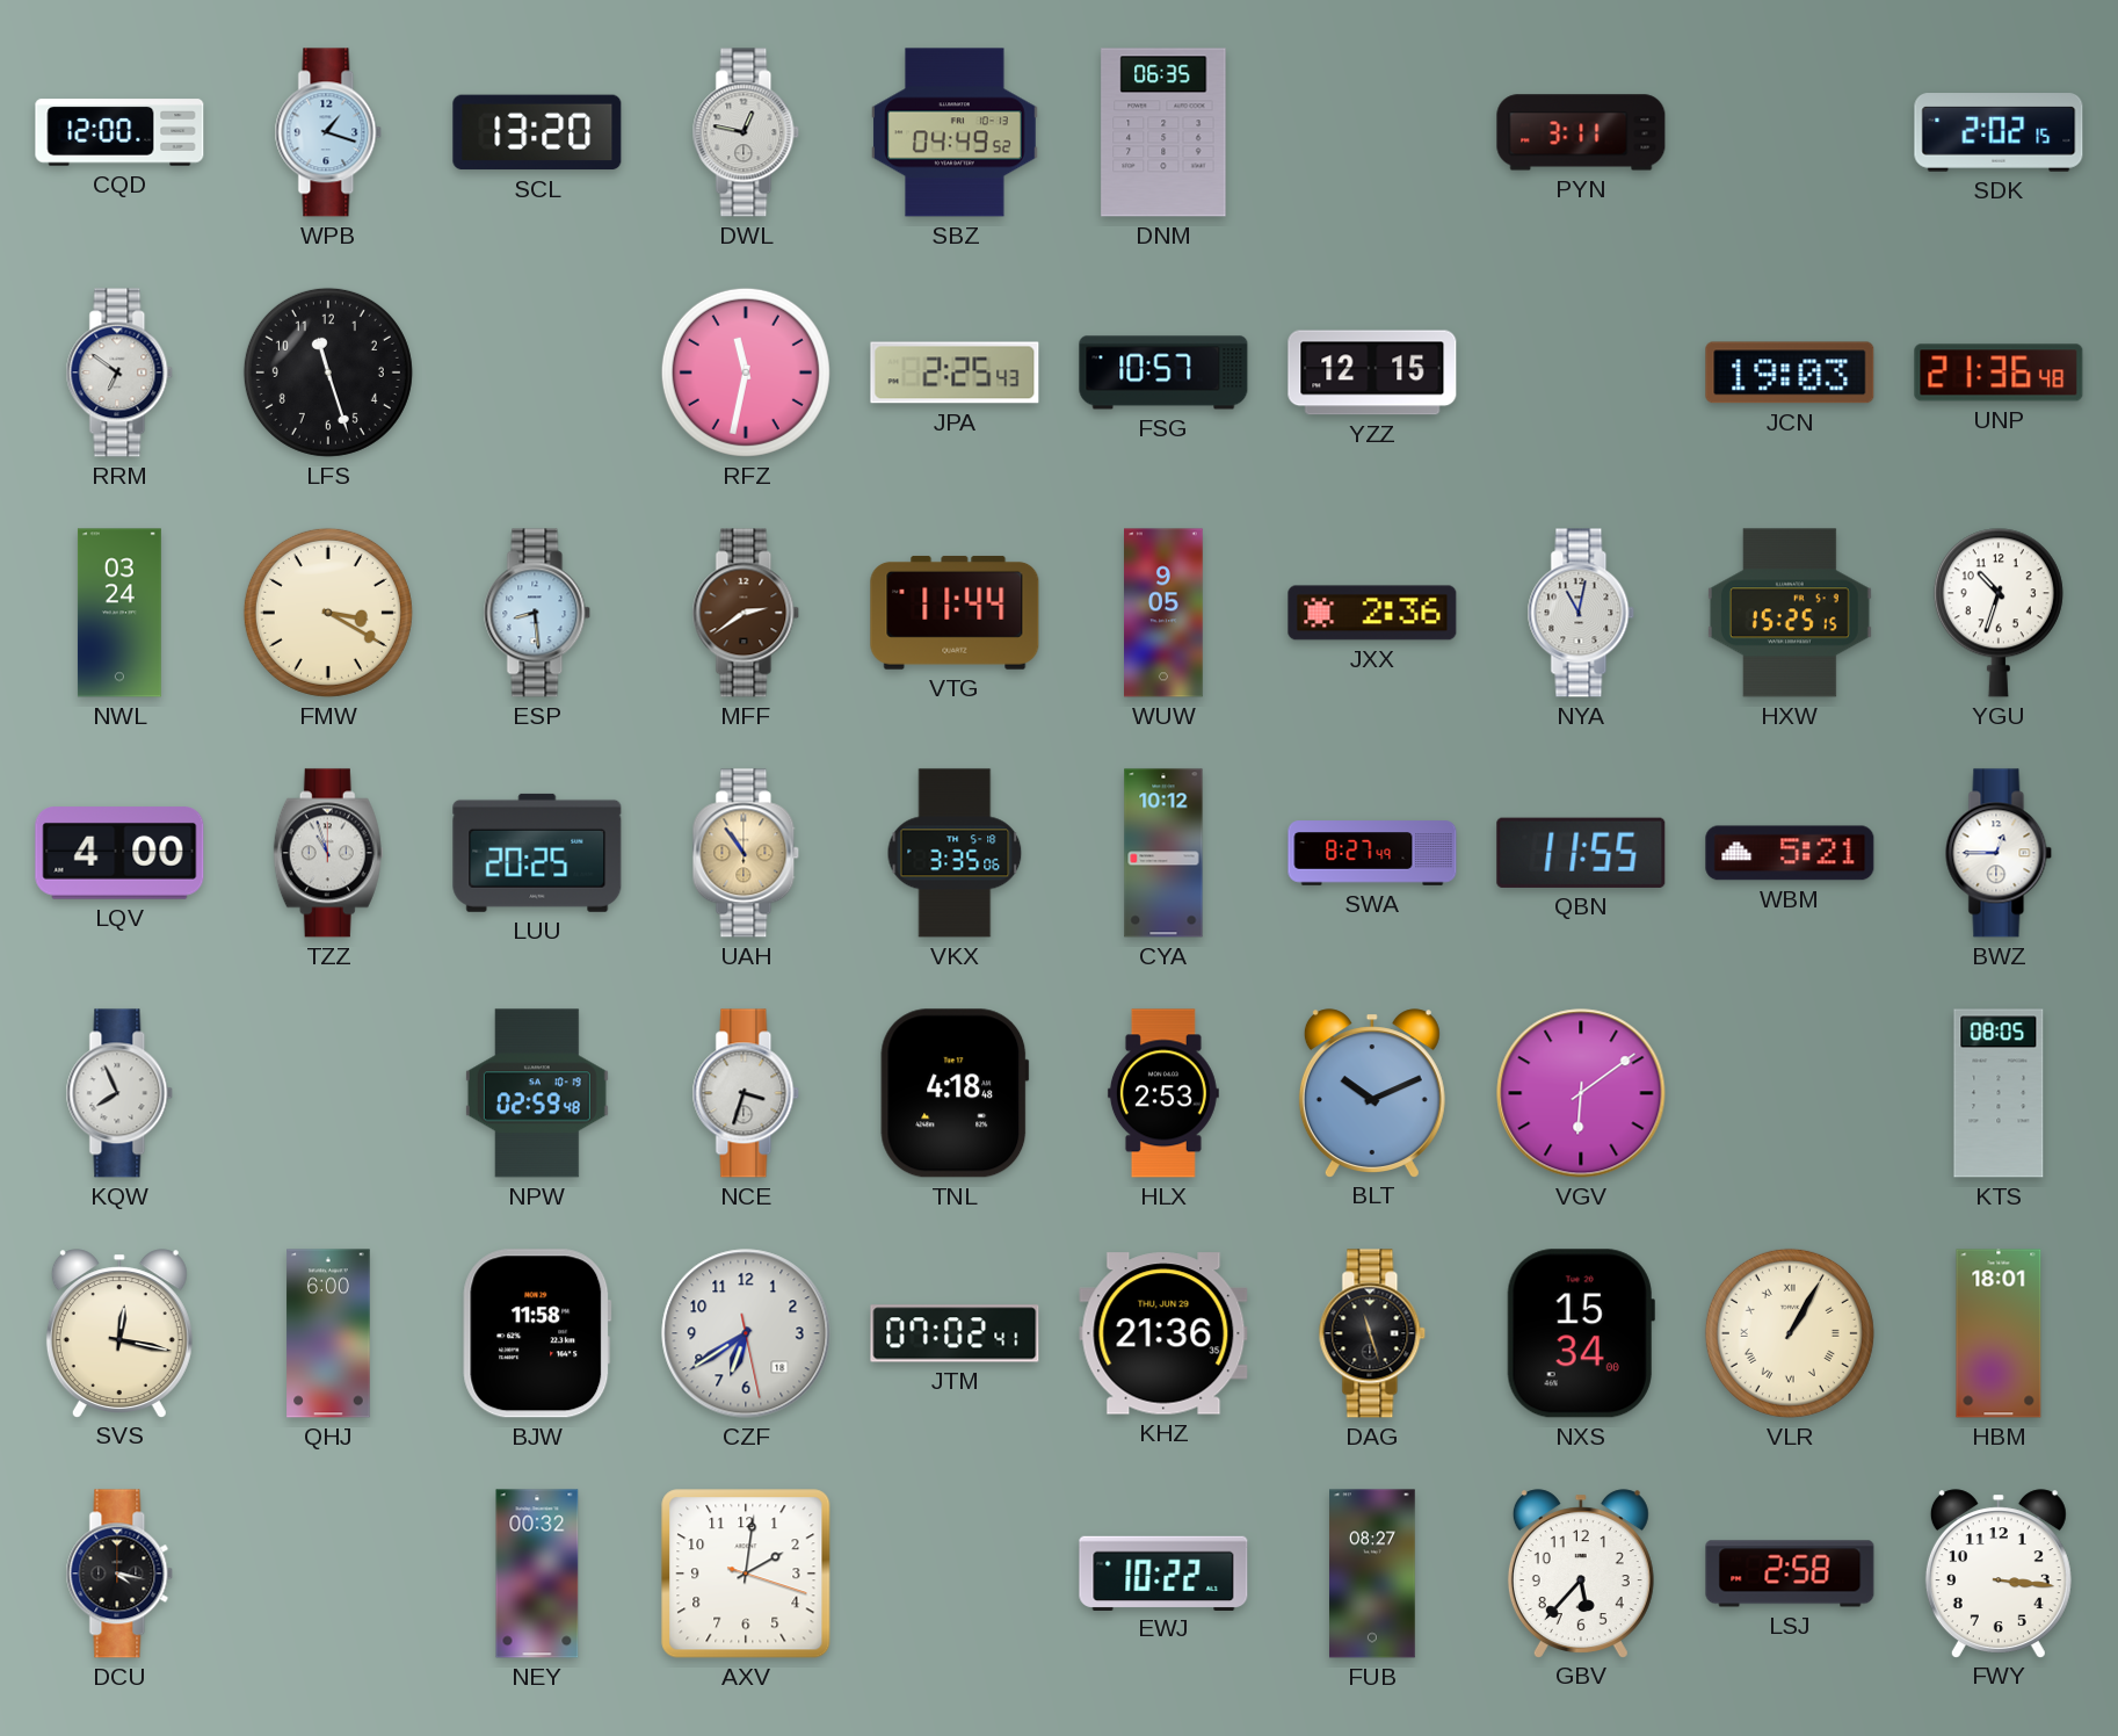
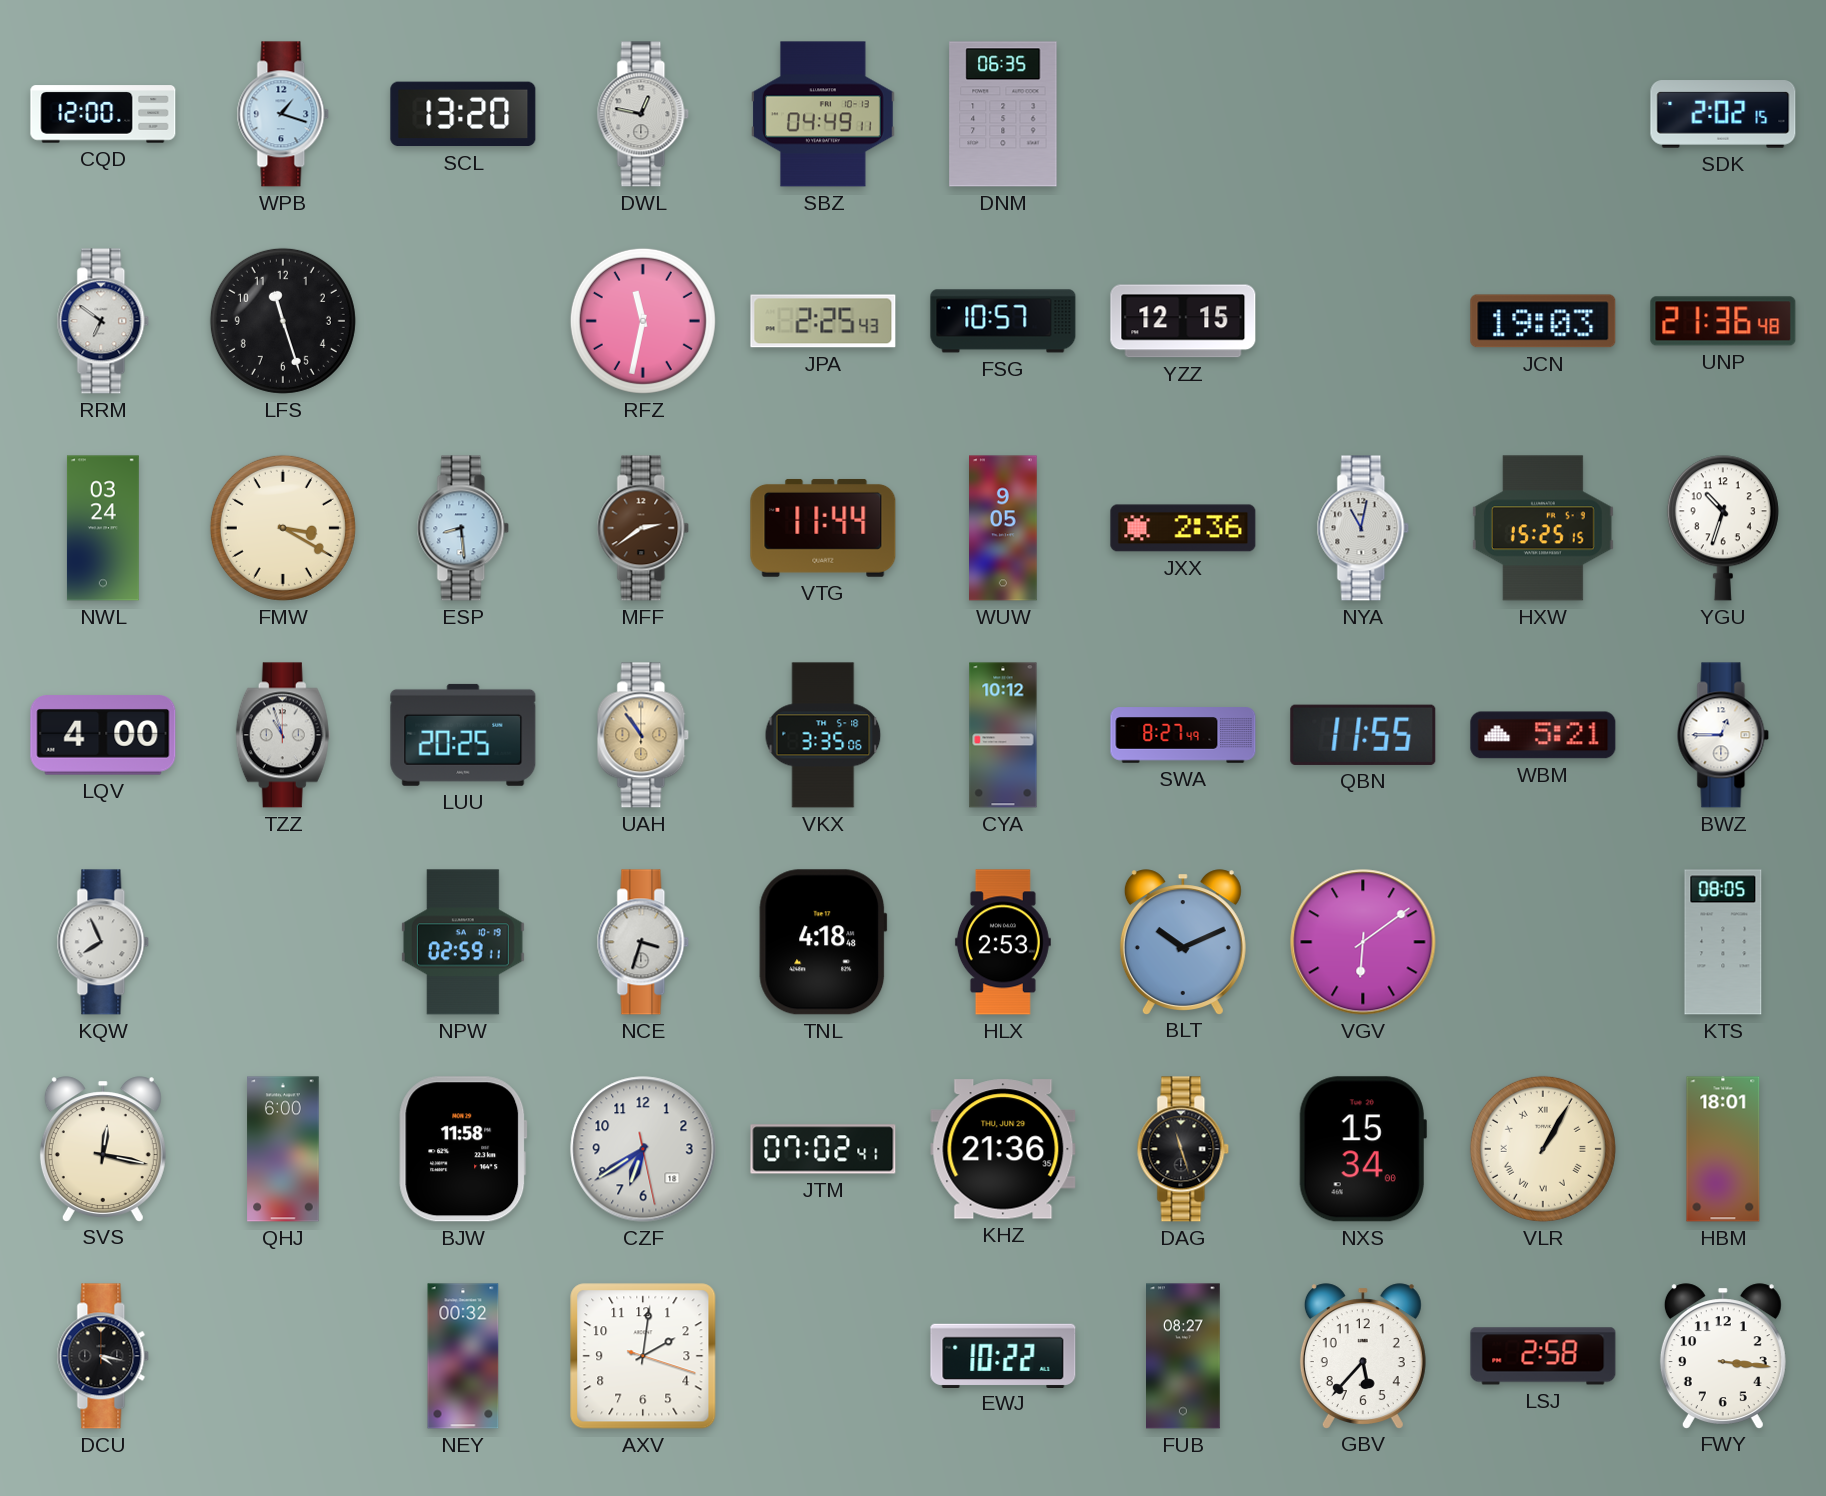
SBZ: 04:49:52 -> 04:49:11 (823, 114)
PYN: 3:11 -> none (1581, 132)
NPW: 02:59:48 -> 02:59:11 (463, 942)
